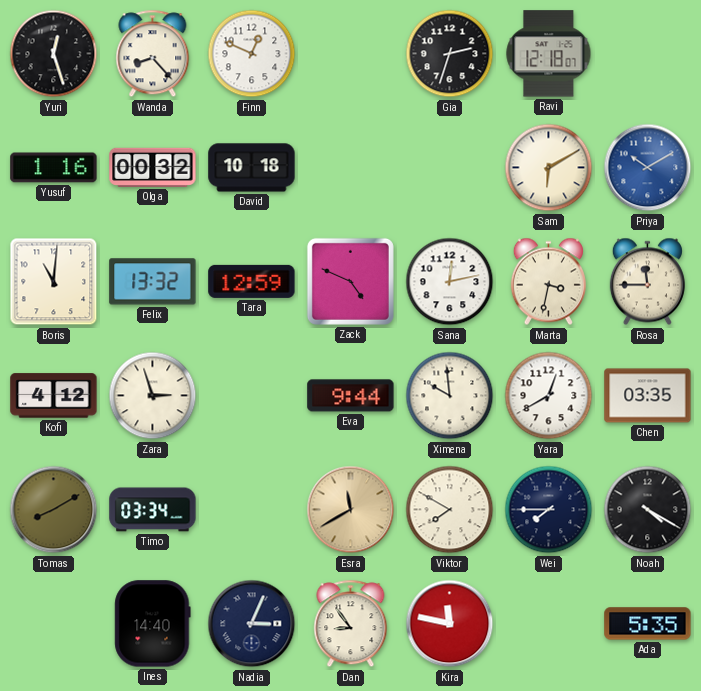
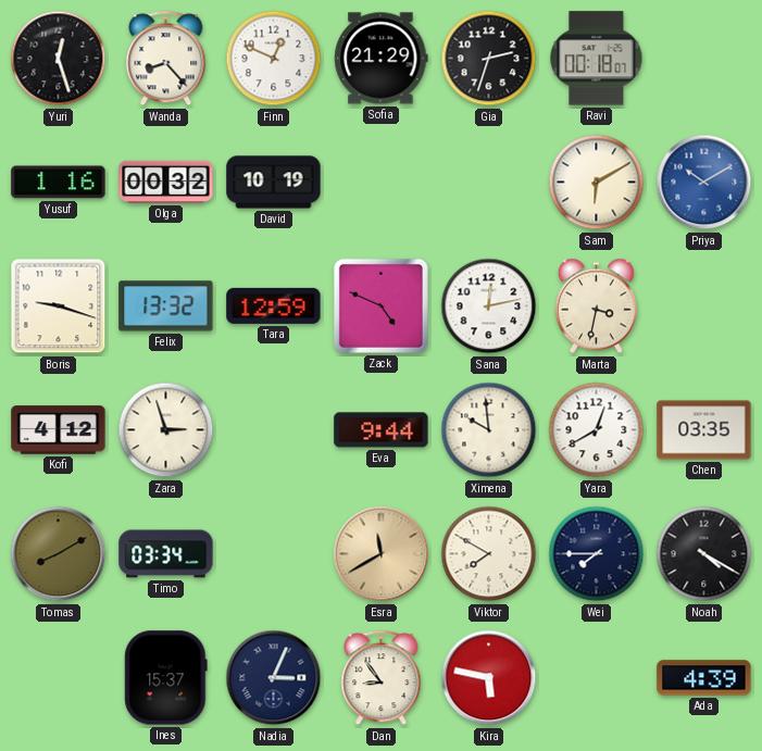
Sofia: none -> 21:29 (382, 59)
Ravi: 12:18 -> 00:18 (597, 59)
David: 10:18 -> 10:19 (274, 183)
Boris: 11:01 -> 9:18 (59, 306)
Rosa: 11:45 -> none (647, 282)
Ines: 14:40 -> 15:37 (166, 678)
Kira: 11:47 -> 5:47 (489, 678)
Ada: 5:35 -> 4:39 (704, 678)
